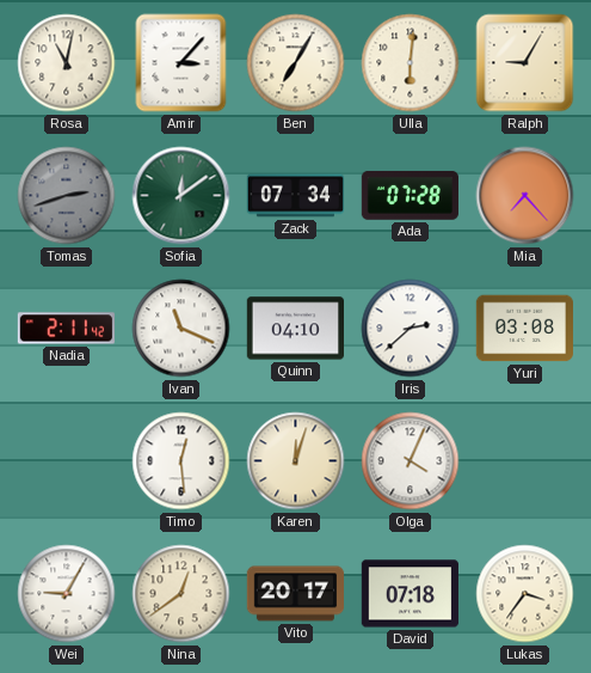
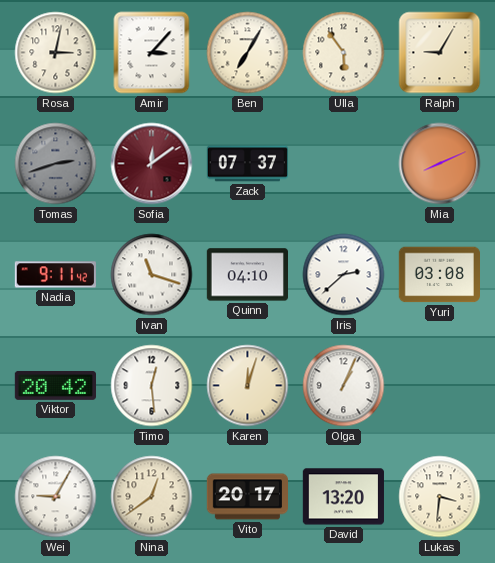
Rosa: 11:02 -> 3:02 (56, 53)
Ulla: 6:01 -> 5:54 (344, 53)
Sofia dial: green -> burgundy (152, 164)
Zack: 07:34 -> 07:37 (247, 164)
Ada: 07:28 -> none (410, 195)
Mia: 7:23 -> 8:11 (440, 164)
Nadia: 2:11 -> 9:11 (55, 275)
Ivan: 11:19 -> 11:18 (152, 275)
Viktor: none -> 20:42 (55, 385)
Olga: 4:04 -> 1:04 (344, 386)
David: 07:18 -> 13:20 (343, 497)
Lukas: 3:36 -> 3:31 (440, 497)
